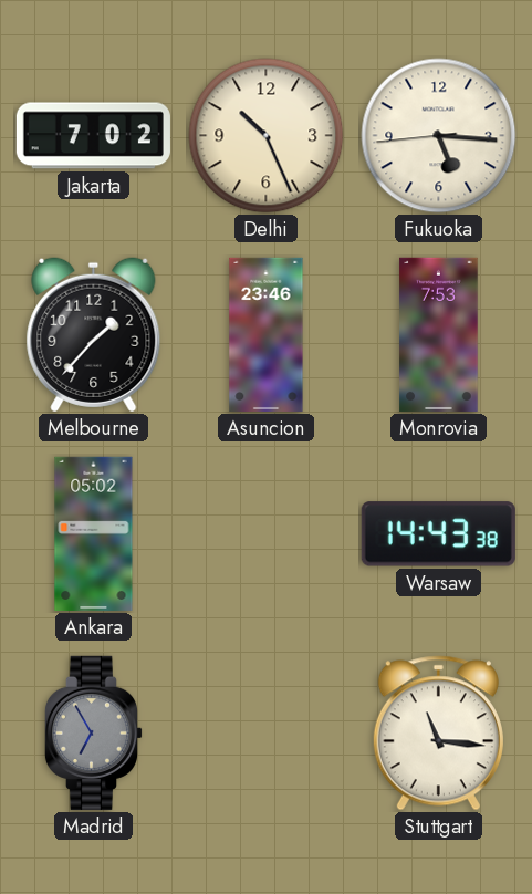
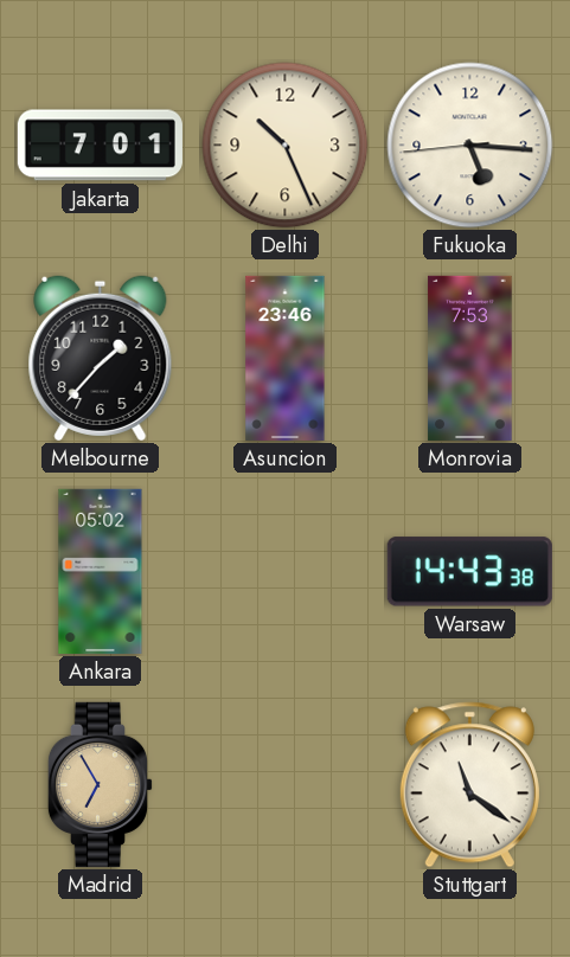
Jakarta: 7:02 -> 7:01 (100, 146)
Madrid dial: grey -> champagne (101, 784)
Stuttgart: 11:16 -> 11:21 (469, 785)
